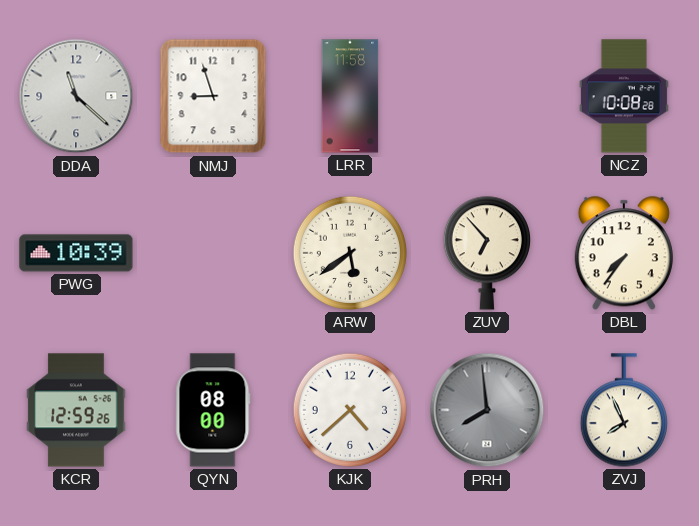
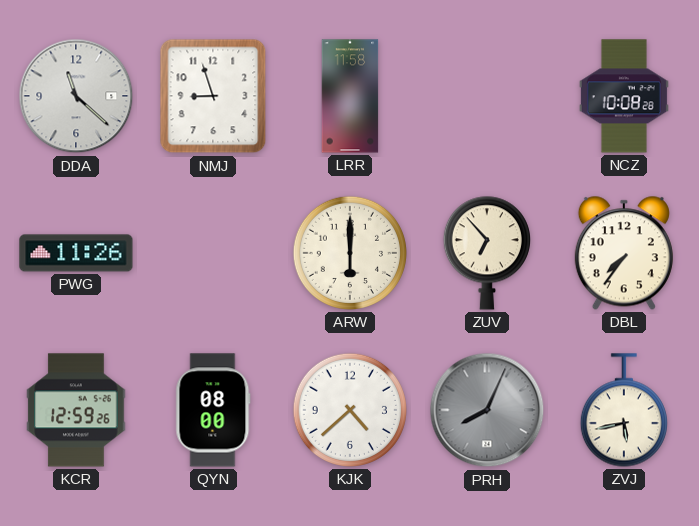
PWG: 10:39 -> 11:26 (76, 253)
ARW: 5:39 -> 6:00 (350, 253)
PRH: 7:59 -> 8:04 (487, 410)
ZVJ: 7:56 -> 5:43 (624, 410)
